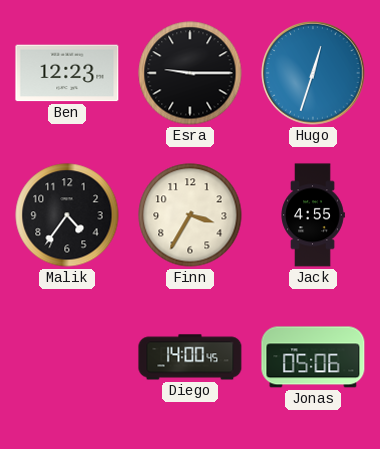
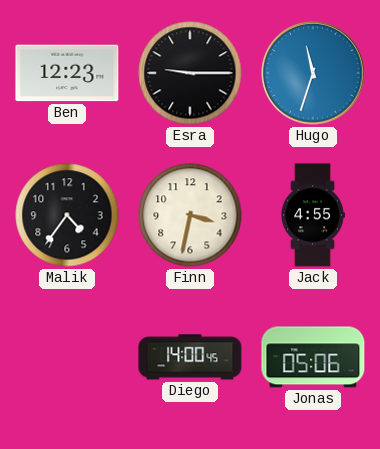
Hugo: 12:33 -> 11:33 (313, 73)
Finn: 3:35 -> 3:32 (190, 215)
